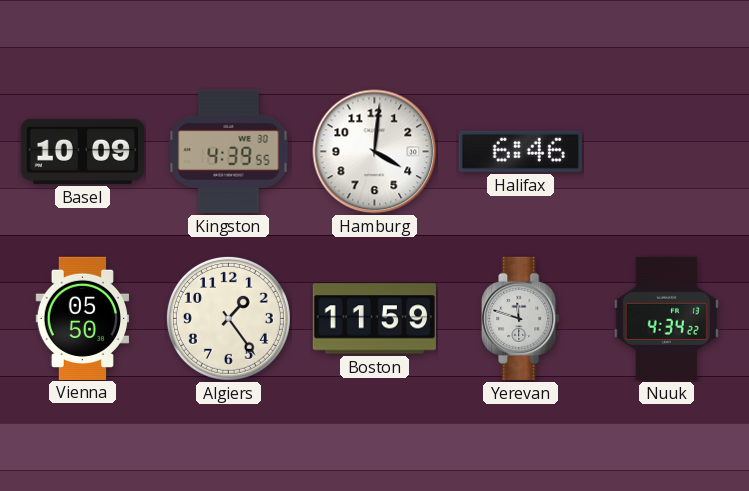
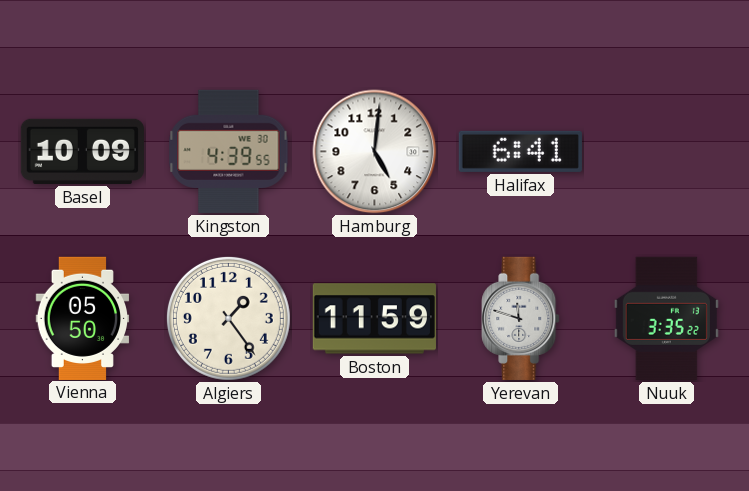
Hamburg: 4:01 -> 5:01 (375, 152)
Halifax: 6:46 -> 6:41 (520, 151)
Nuuk: 4:34 -> 3:35 (666, 318)
